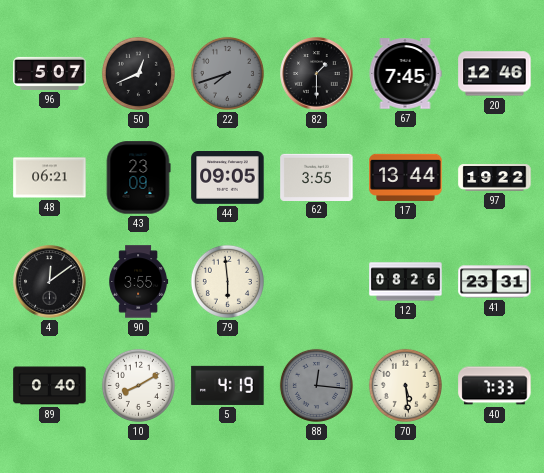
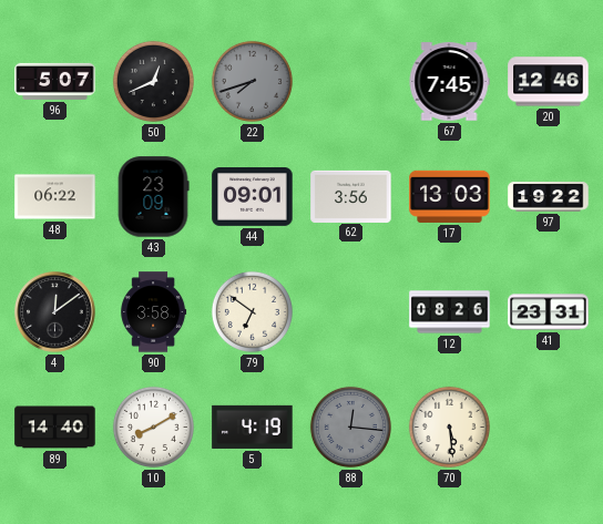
82: 1:30 -> none (317, 74)
48: 06:21 -> 06:22 (55, 197)
44: 09:05 -> 09:01 (253, 197)
62: 3:55 -> 3:56 (351, 196)
17: 13:44 -> 13:03 (450, 196)
90: 3:55 -> 3:58 (154, 312)
79: 5:59 -> 6:51 (252, 311)
89: 0:40 -> 14:40 (55, 428)
40: 7:33 -> none (495, 386)
